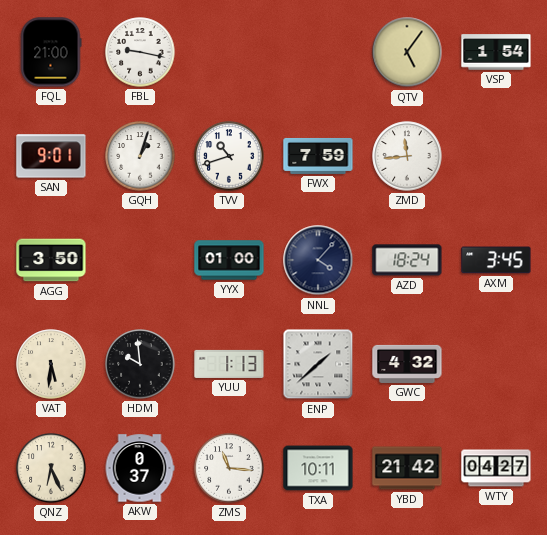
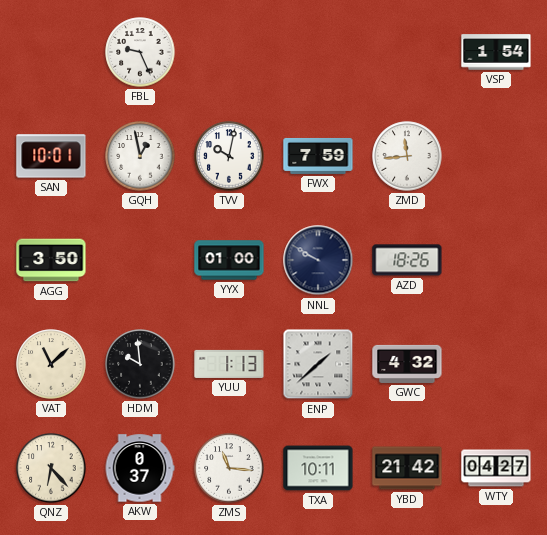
FQL: 21:00 -> none (51, 52)
FBL: 9:17 -> 9:26 (140, 52)
QTV: 5:06 -> none (407, 52)
SAN: 9:01 -> 10:01 (51, 156)
GQH: 1:03 -> 12:58 (140, 156)
TVV: 10:42 -> 10:02 (229, 156)
NNL: 4:07 -> 9:50 (318, 260)
AZD: 18:24 -> 18:26 (407, 260)
AXM: 3:45 -> none (496, 260)
VAT: 5:31 -> 11:08 (51, 364)
QNZ: 6:26 -> 6:23 (51, 468)
